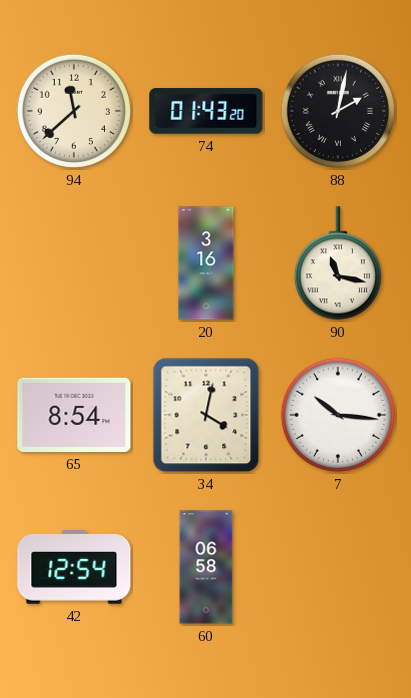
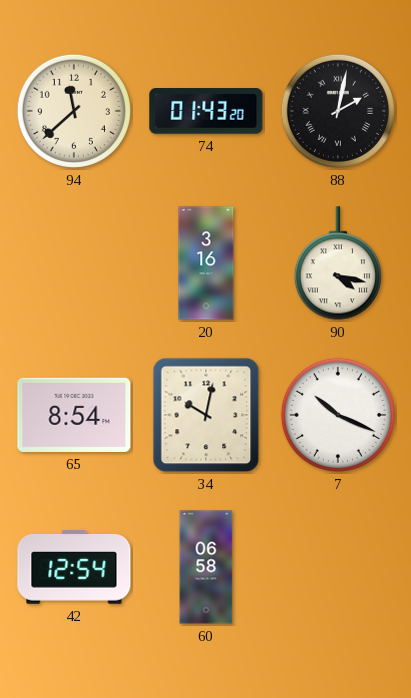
90: 11:17 -> 4:17 (338, 263)
34: 4:02 -> 10:02 (206, 415)
7: 10:16 -> 10:19 (338, 415)
